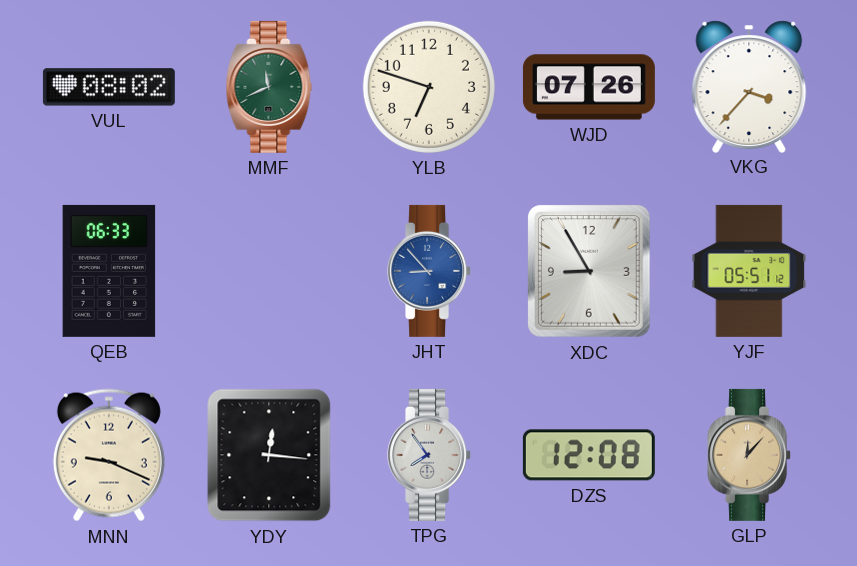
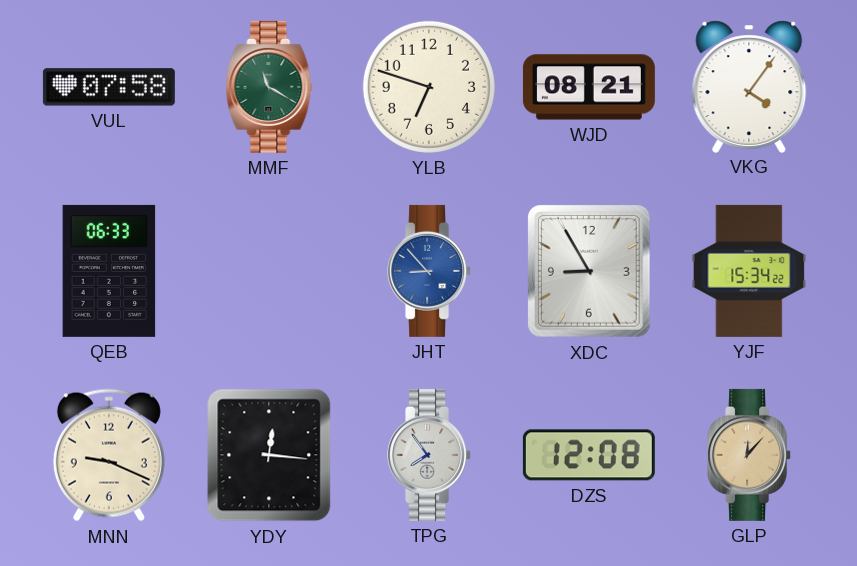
VUL: 08:02 -> 07:58 (109, 87)
MMF: 11:41 -> 11:20 (269, 87)
WJD: 07:26 -> 08:21 (589, 87)
VKG: 3:37 -> 4:06 (749, 86)
YJF: 05:51 -> 15:34 (749, 271)
